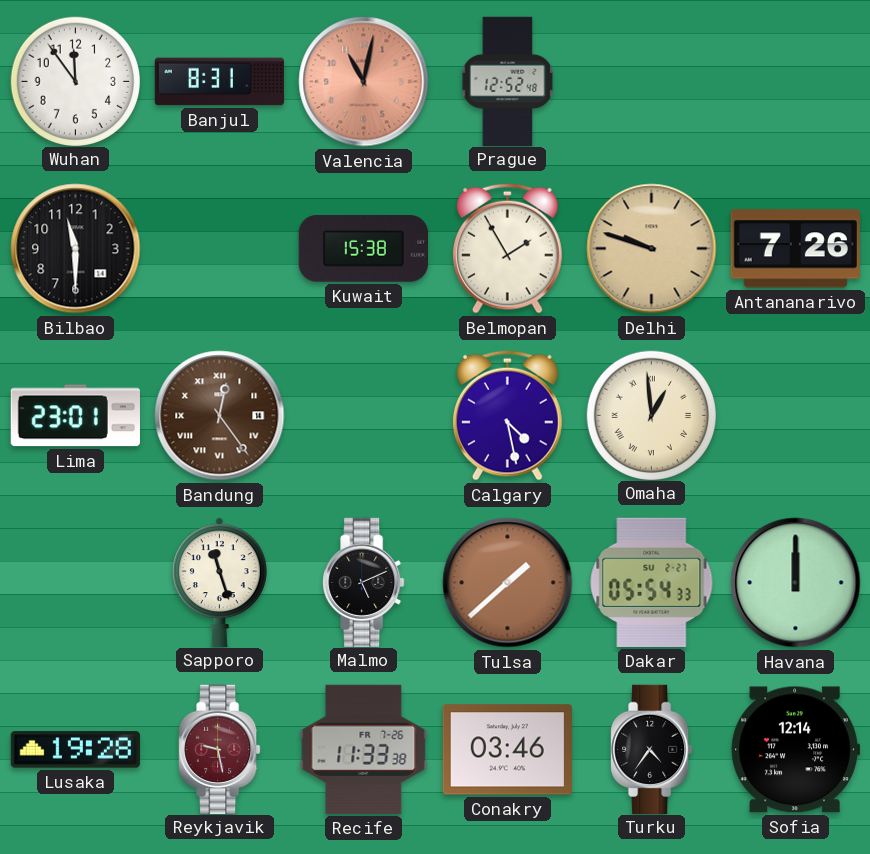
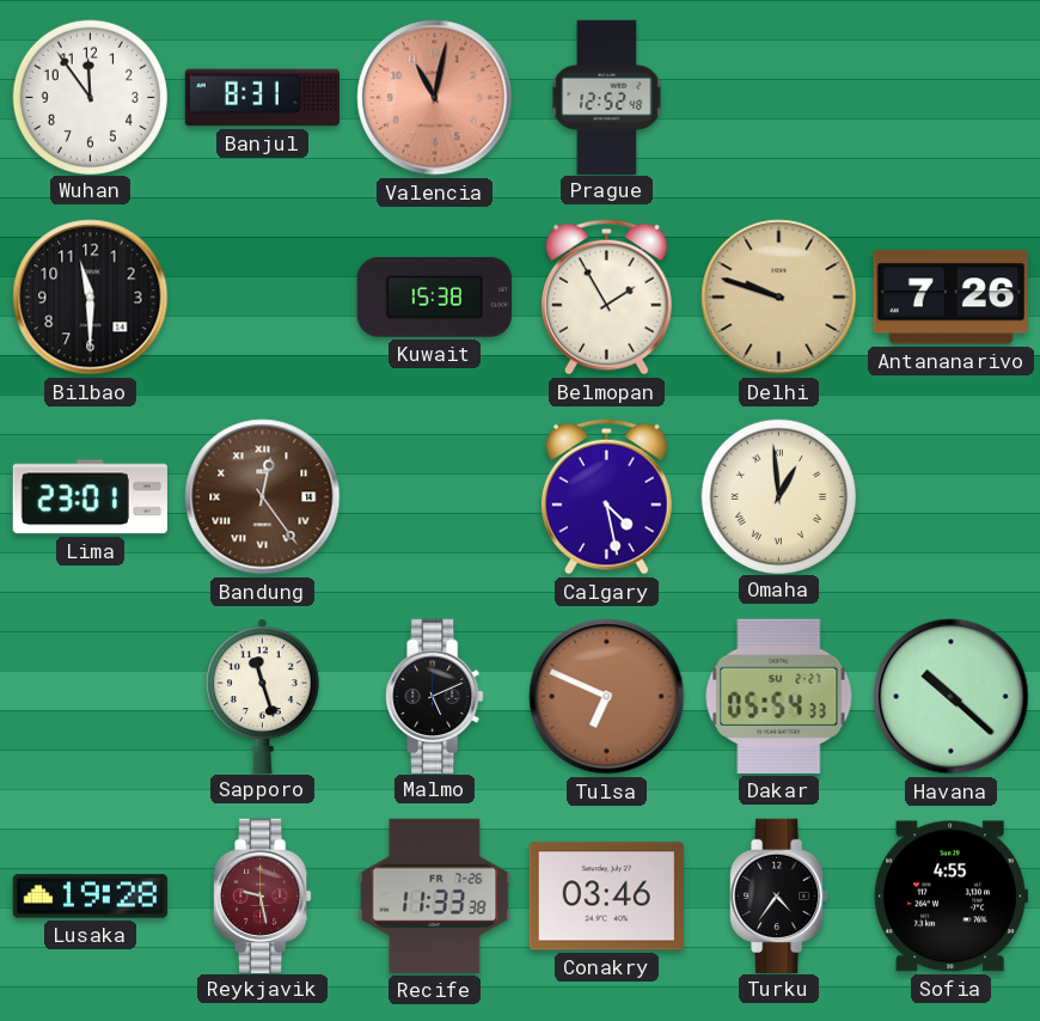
Tulsa: 1:38 -> 6:49 (607, 697)
Havana: 12:00 -> 10:22 (952, 697)
Sofia: 12:14 -> 4:55 (950, 897)
